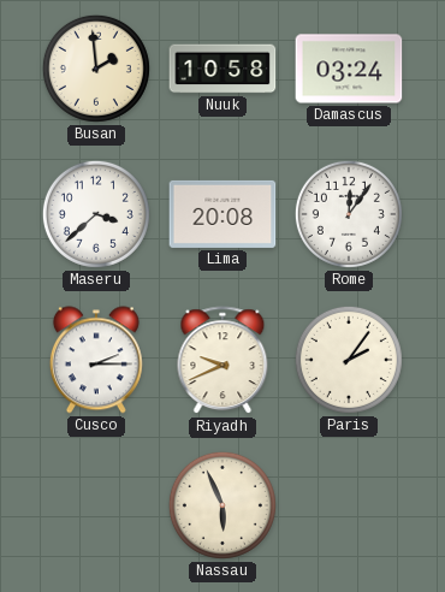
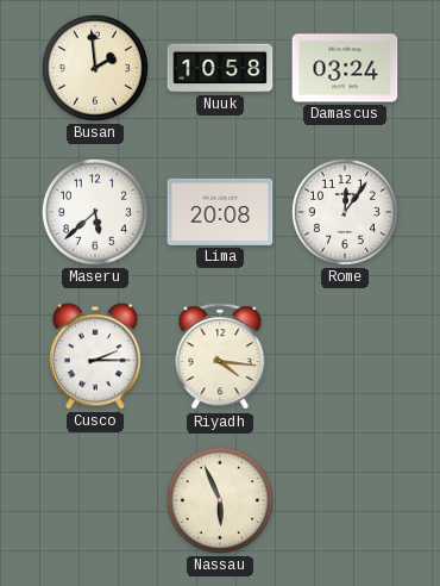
Maseru: 3:38 -> 5:38 (95, 212)
Riyadh: 9:41 -> 4:16 (220, 357)
Paris: 2:06 -> none (349, 360)
